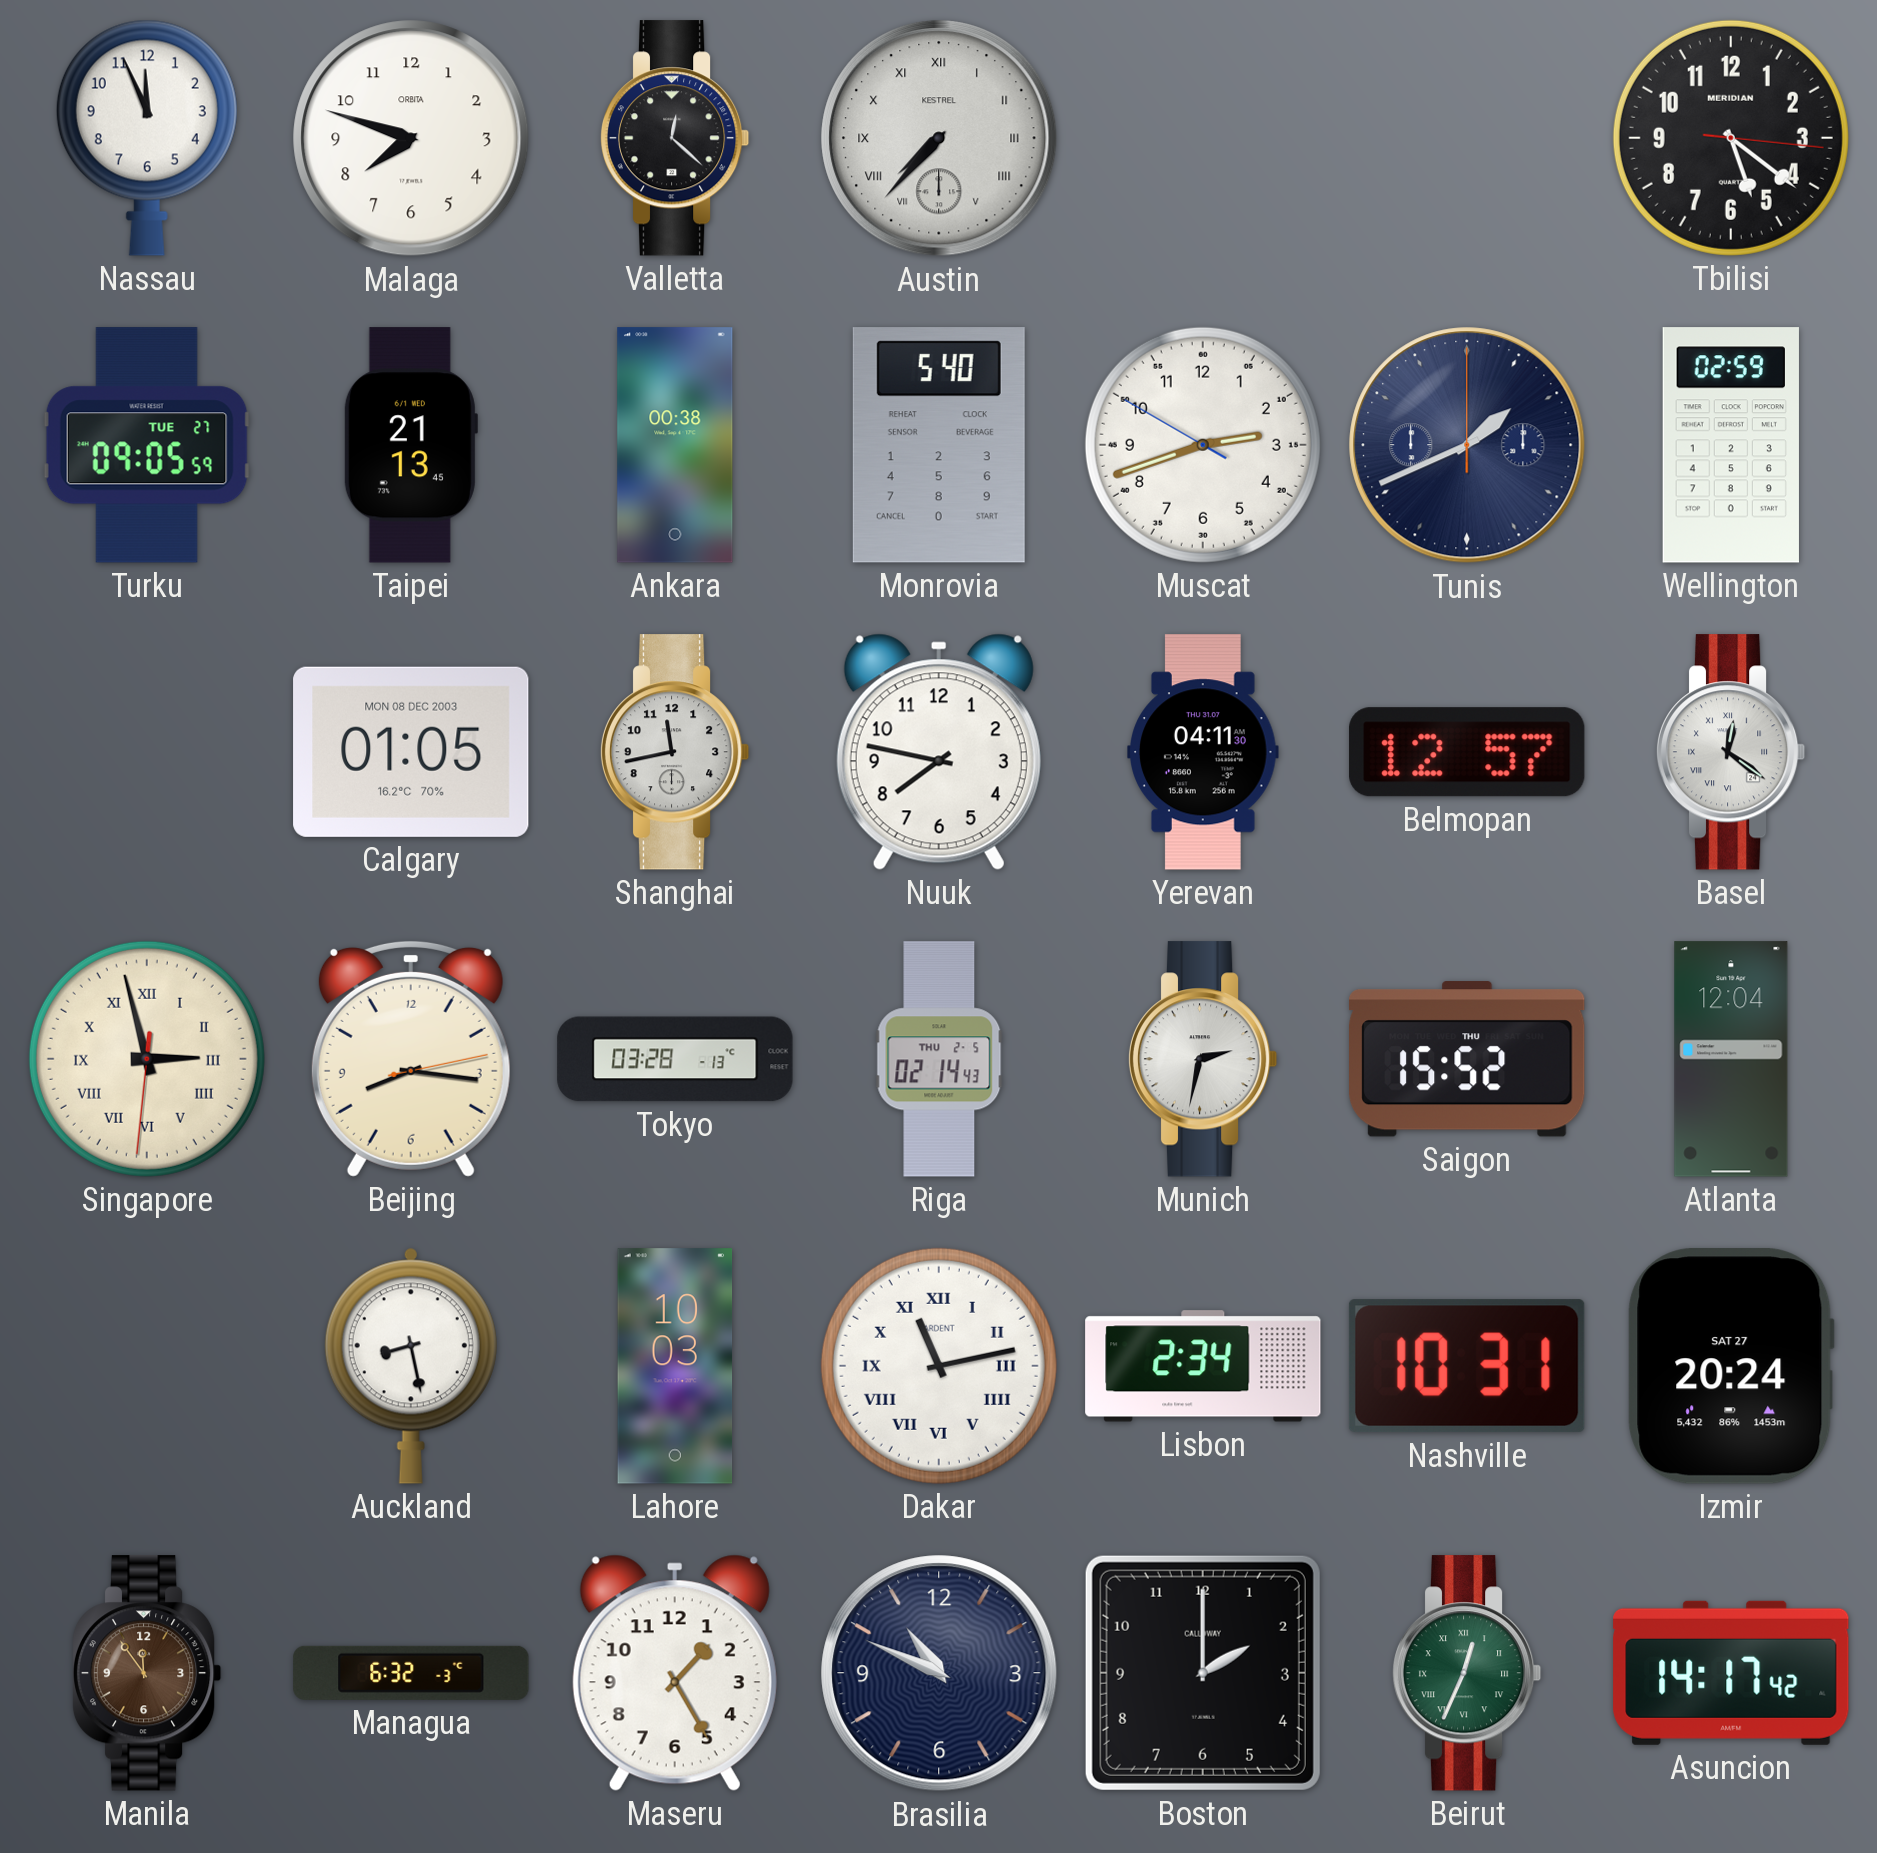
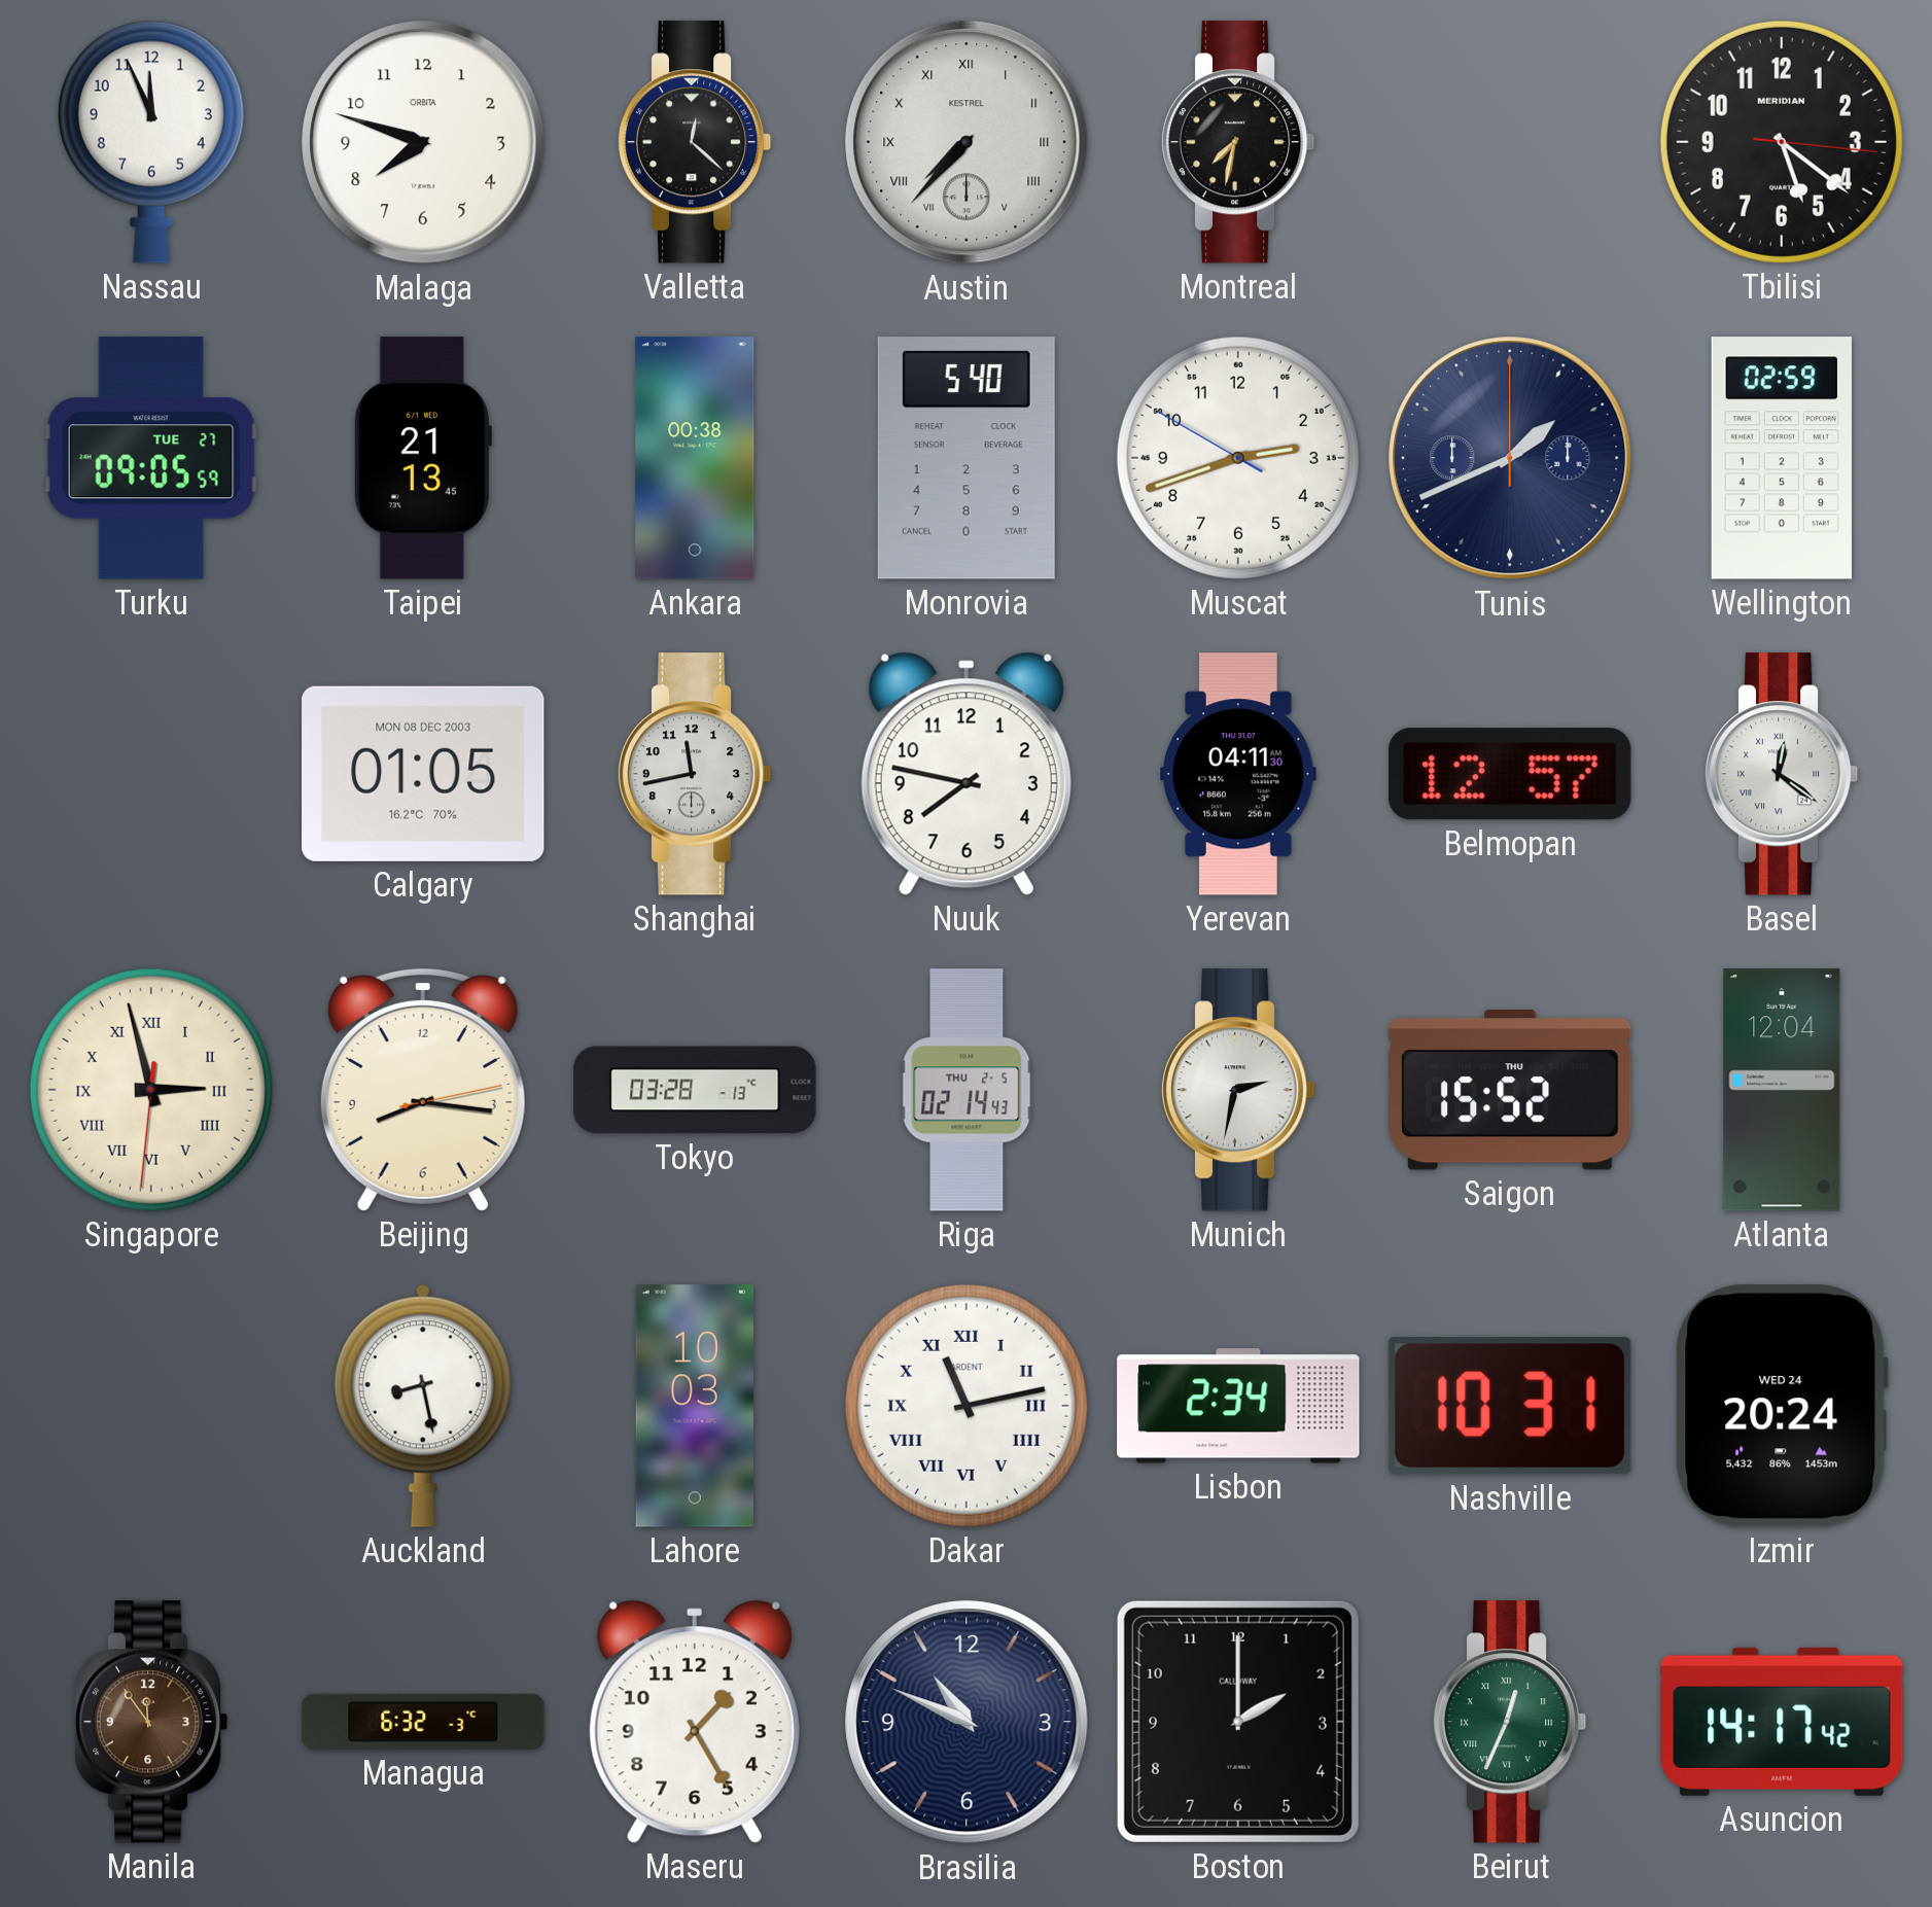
Montreal: none -> 7:32 (1238, 142)
Izmir date: SAT 27 -> WED 24 (1782, 1406)
